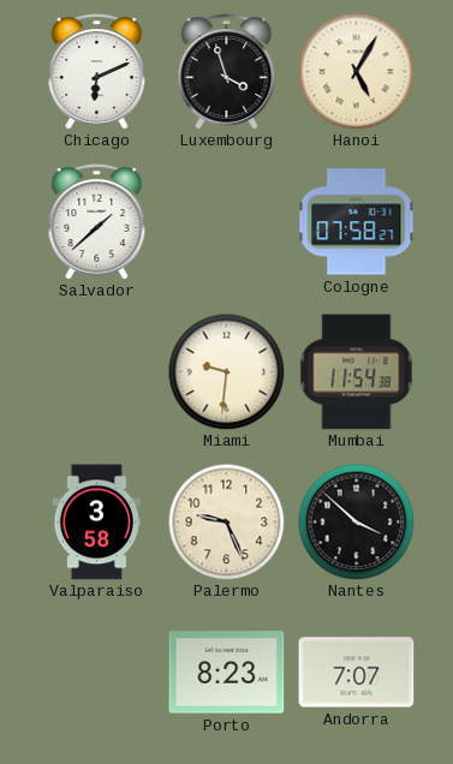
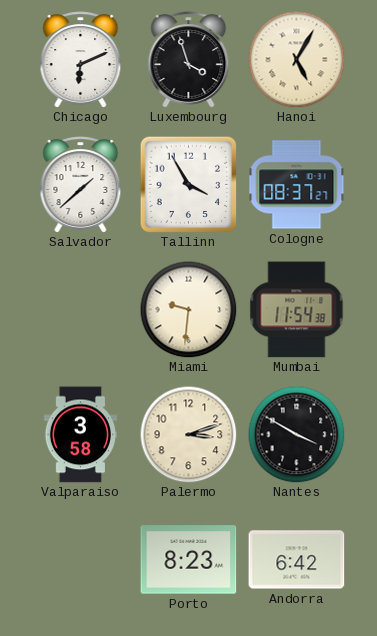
Tallinn: none -> 3:55 (188, 184)
Cologne: 07:58 -> 08:37 (297, 185)
Palermo: 9:26 -> 3:12 (188, 434)
Nantes: 3:52 -> 3:50 (296, 434)
Andorra: 7:07 -> 6:42 (297, 560)
